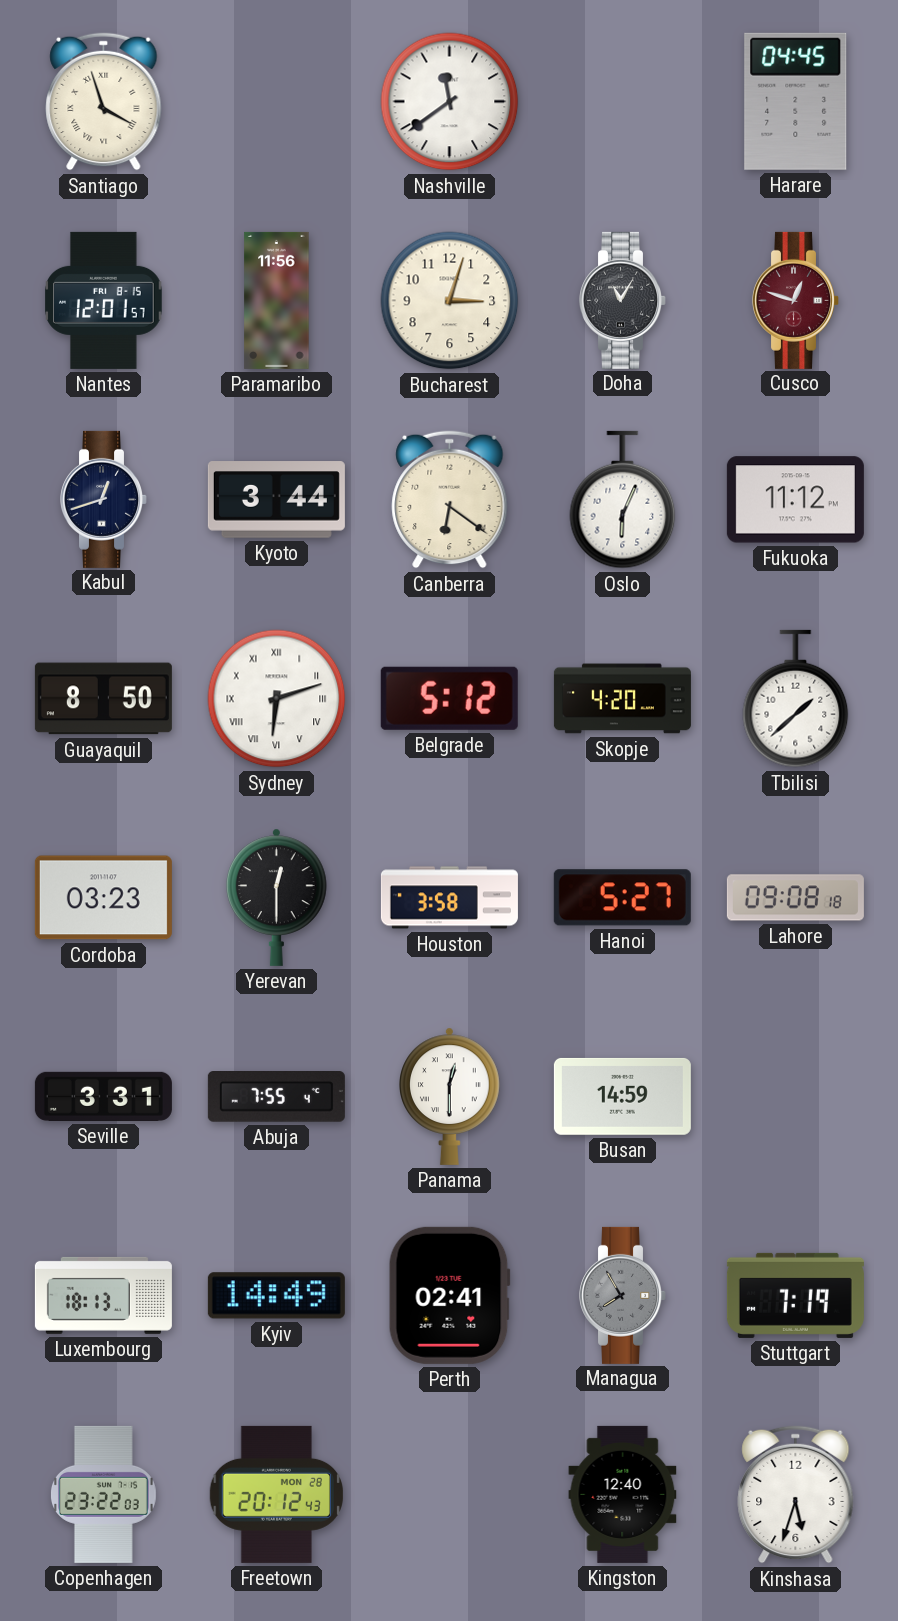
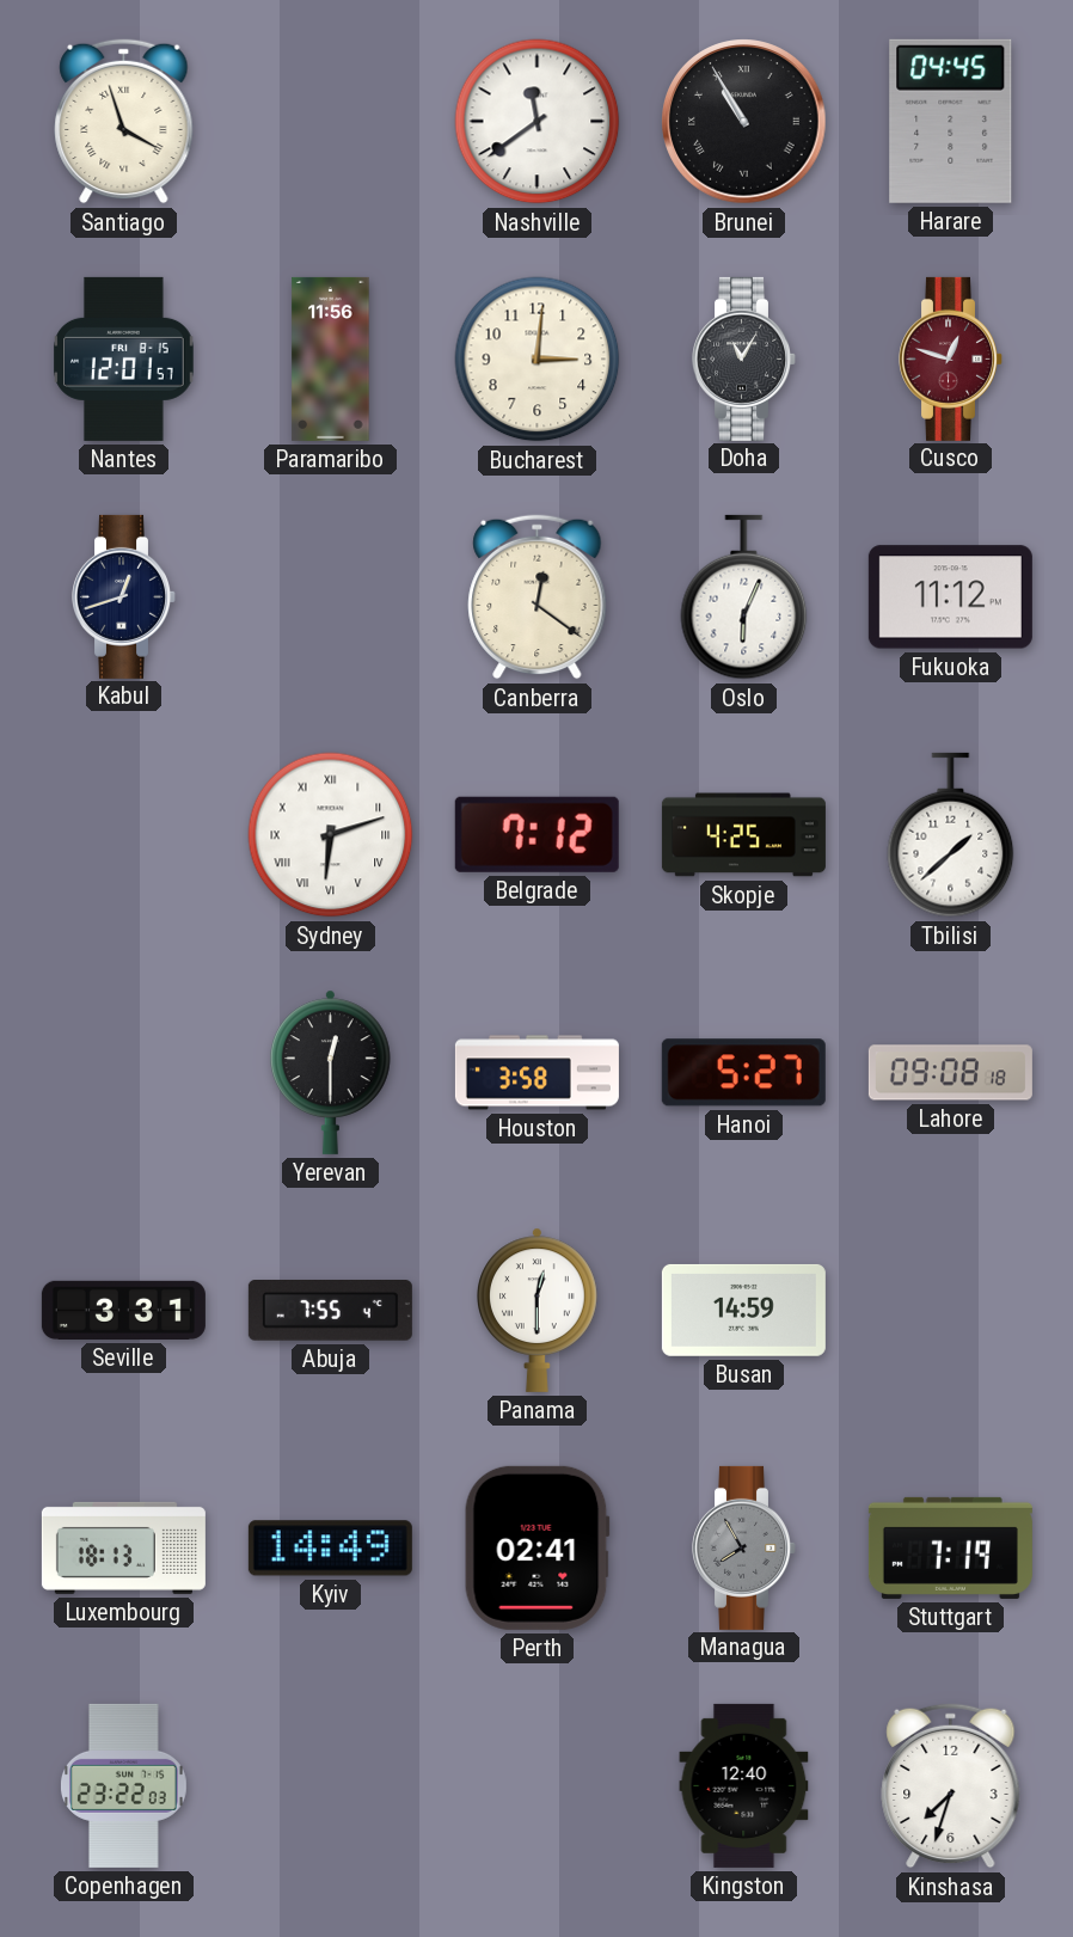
Brunei: none -> 10:55 (744, 122)
Bucharest: 3:03 -> 3:01 (538, 360)
Kyoto: 3:44 -> none (276, 500)
Canberra: 6:21 -> 12:21 (538, 597)
Guayaquil: 8:50 -> none (103, 699)
Belgrade: 5:12 -> 7:12 (536, 834)
Skopje: 4:20 -> 4:25 (743, 835)
Cordoba: 03:23 -> none (103, 898)
Freetown: 20:12 -> none (276, 1494)
Kinshasa: 5:33 -> 7:33 (951, 1786)
